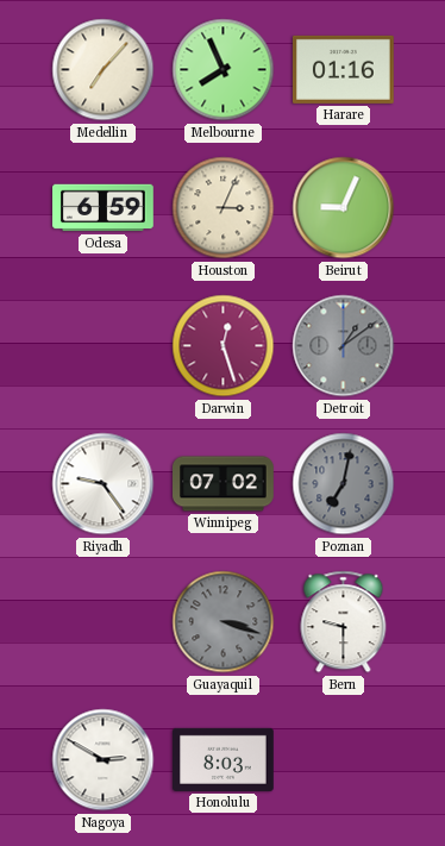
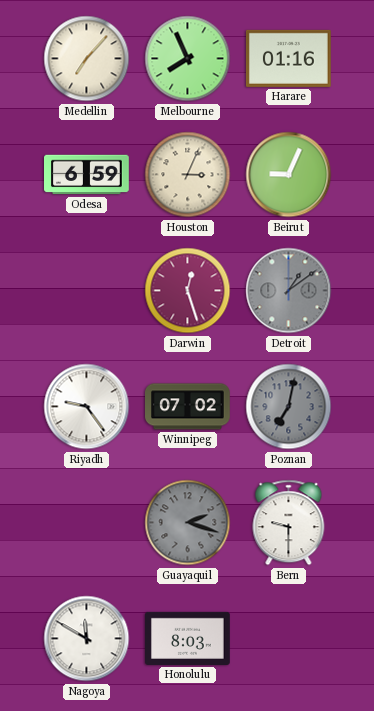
Guayaquil: 3:18 -> 2:18 (188, 523)
Nagoya: 2:50 -> 11:50 (87, 639)
